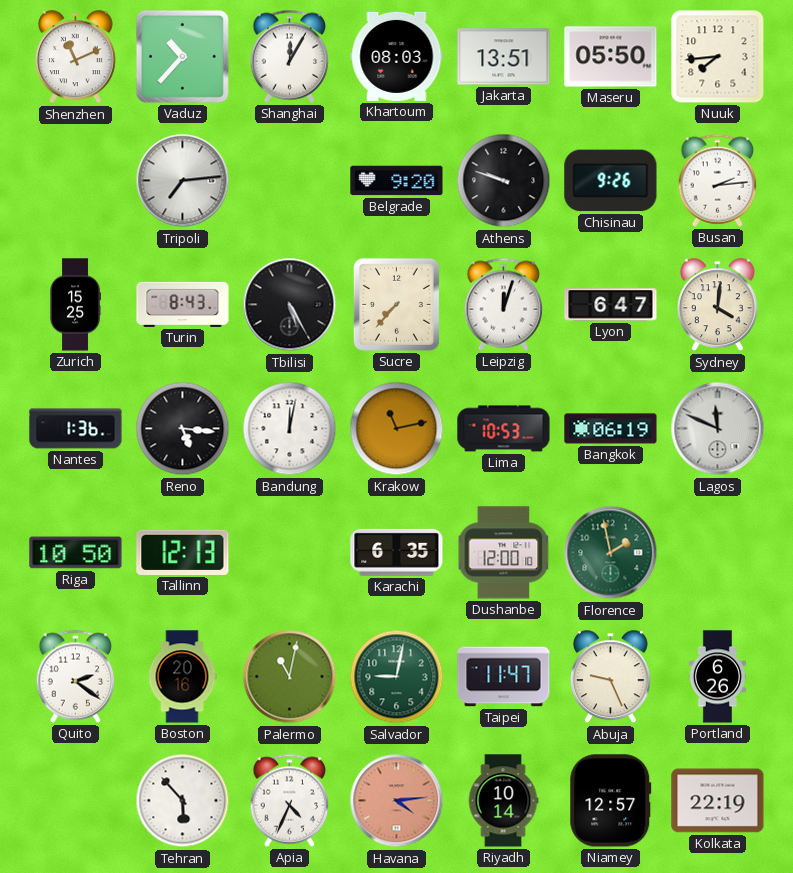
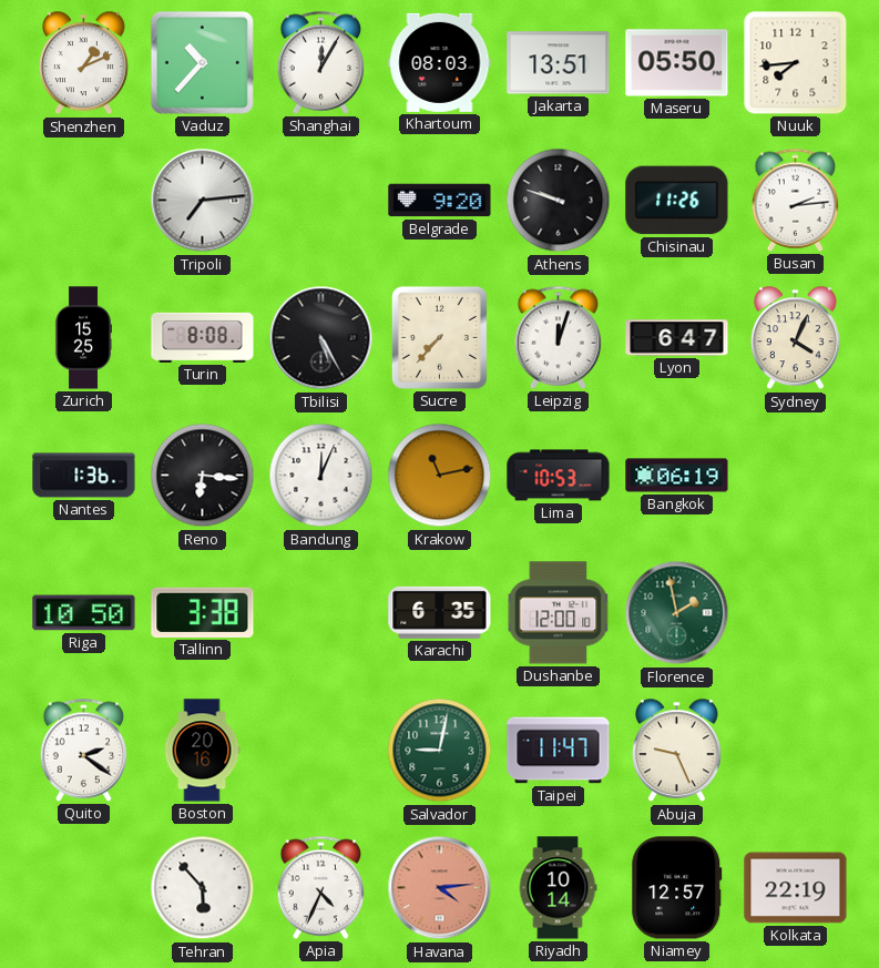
Shenzhen: 11:11 -> 1:11 (83, 63)
Chisinau: 9:26 -> 11:26 (677, 201)
Turin: 8:43 -> 8:08 (203, 337)
Sydney: 4:01 -> 4:04 (795, 338)
Reno: 5:16 -> 6:16 (203, 476)
Bandung: 12:02 -> 12:04 (321, 476)
Lagos: 11:49 -> none (718, 429)
Tallinn: 12:13 -> 3:38 (203, 612)
Palermo: 11:02 -> none (290, 677)
Portland: 6:26 -> none (717, 677)
